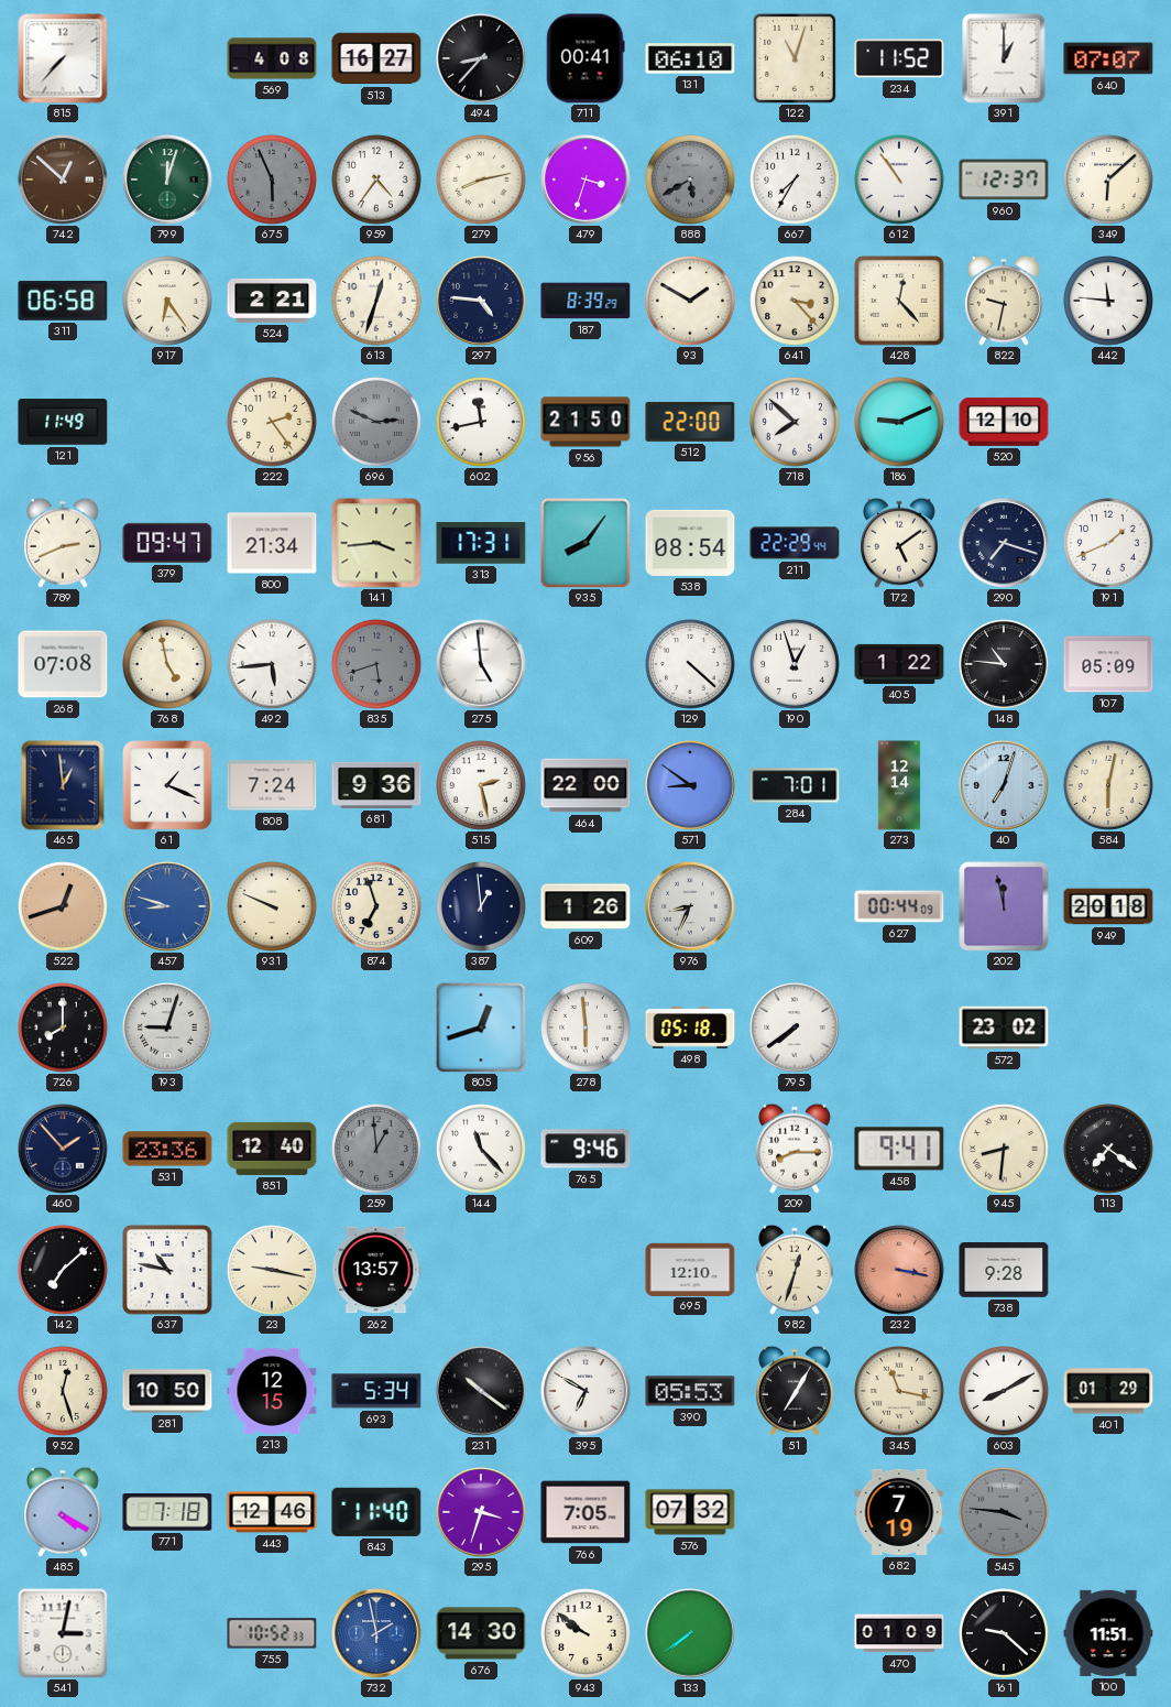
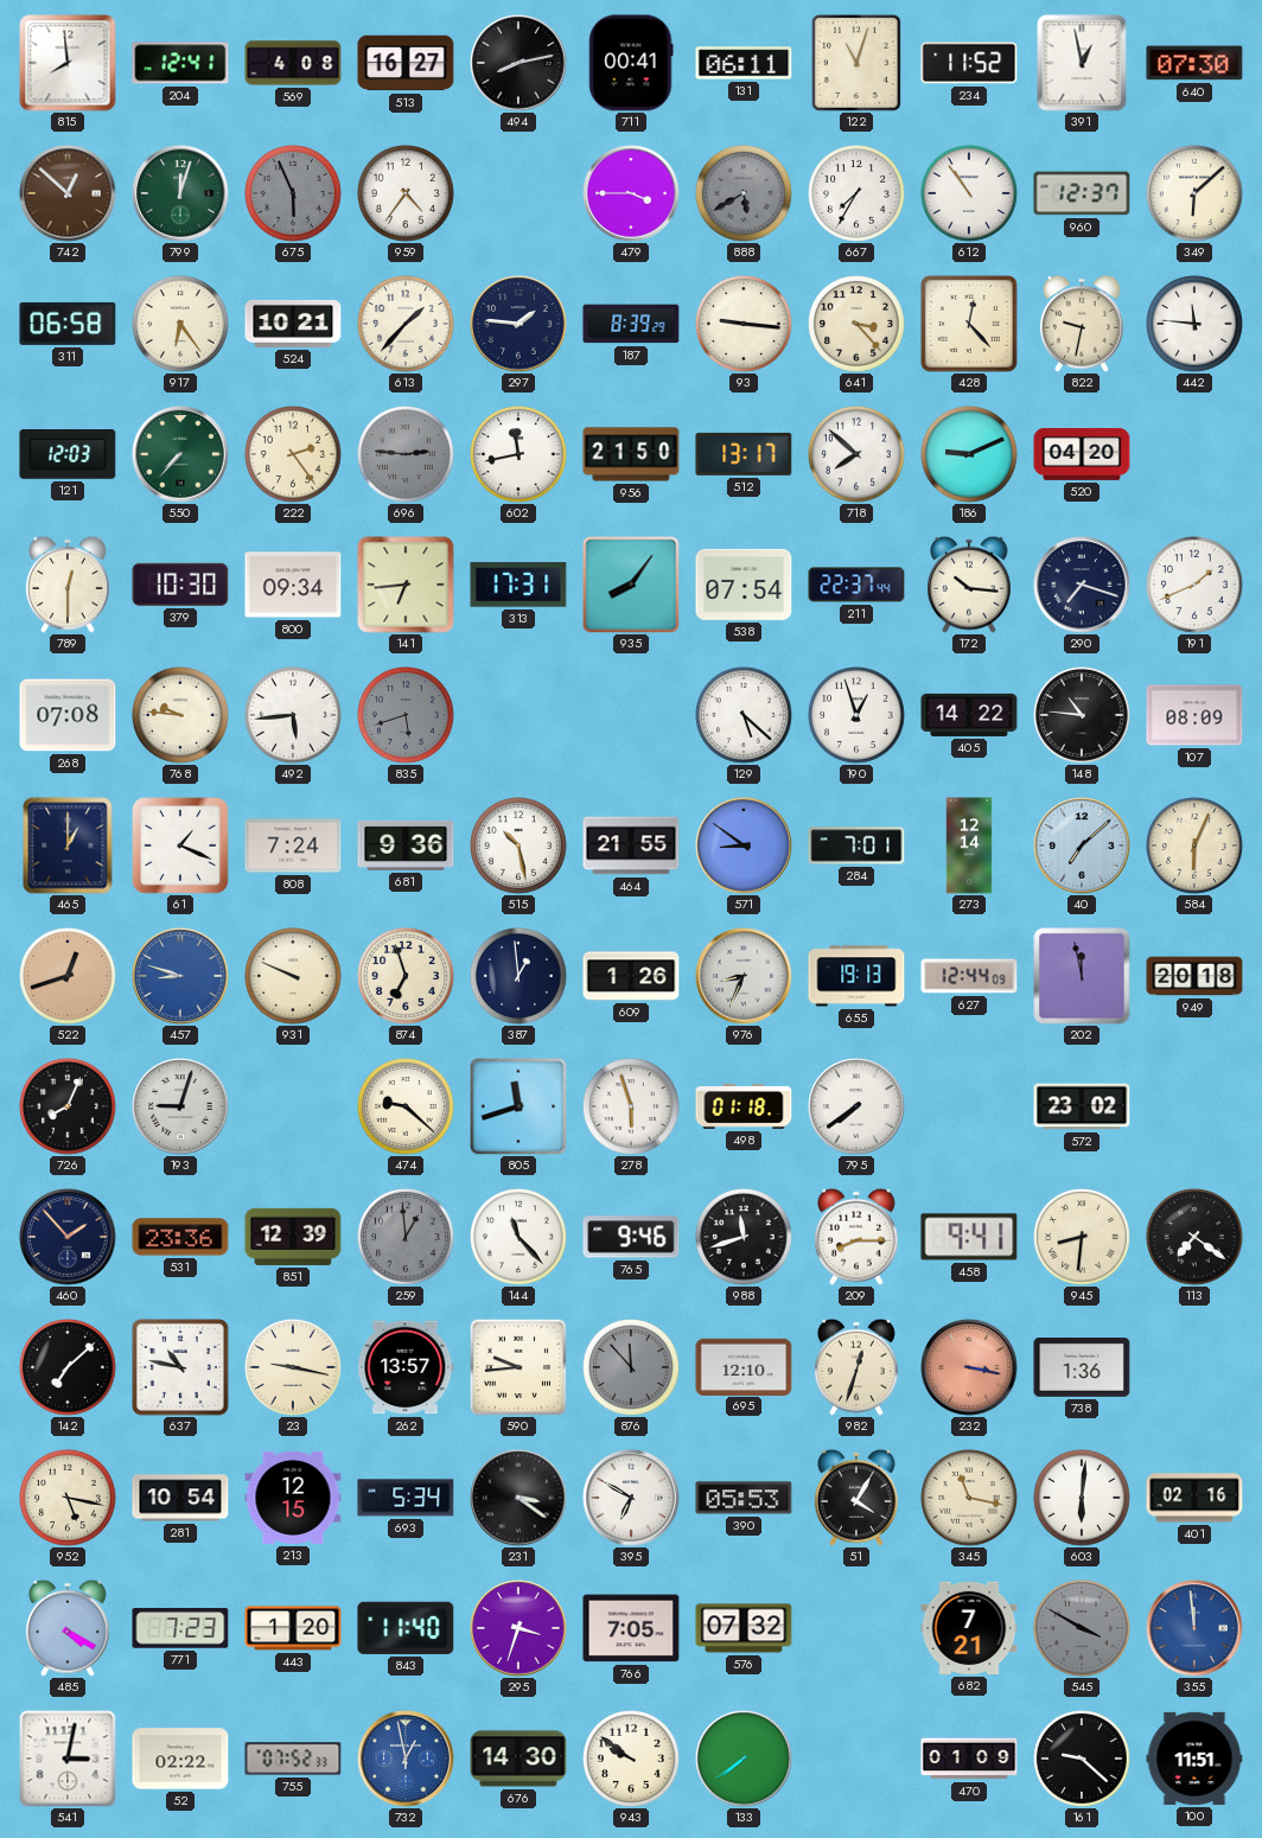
815: 7:37 -> 7:59 (68, 63)
204: none -> 12:41 (180, 63)
494: 8:37 -> 8:13 (518, 63)
131: 06:10 -> 06:11 (744, 63)
391: 1:00 -> 12:58 (1082, 63)
640: 07:07 -> 07:30 (1194, 63)
279: 8:13 -> none (482, 181)
479: 3:33 -> 3:45 (631, 193)
524: 2:21 -> 10:21 (293, 324)
613: 12:33 -> 1:37 (407, 325)
297: 4:46 -> 1:46 (518, 324)
93: 1:50 -> 9:16 (745, 325)
121: 11:49 -> 12:03 (68, 455)
550: none -> 7:37 (180, 454)
696: 2:49 -> 2:46 (407, 455)
512: 22:00 -> 13:17 (744, 454)
520: 12:10 -> 04:20 (1082, 454)
789: 2:41 -> 12:30 (68, 585)
379: 09:47 -> 10:30 (180, 585)
800: 21:34 -> 09:34 (293, 585)
141: 3:44 -> 6:44 (406, 585)
538: 08:54 -> 07:54 (744, 585)
211: 22:29 -> 22:37 (856, 585)
172: 5:09 -> 10:16 (969, 585)
768: 4:58 -> 9:46 (181, 716)
275: 4:59 -> none (481, 664)
129: 4:22 -> 5:22 (745, 716)
405: 1:22 -> 14:22 (969, 715)
107: 05:09 -> 08:09 (1194, 715)
465: 12:59 -> 1:00 (68, 845)
515: 2:28 -> 10:28 (520, 847)
464: 22:00 -> 21:55 (631, 845)
40: 7:03 -> 7:08 (1082, 845)
584: 6:02 -> 6:04 (1196, 847)
655: none -> 19:13 (856, 976)
627: 00:44 -> 12:44 (969, 976)
726: 8:00 -> 8:04 (69, 1108)
474: none -> 9:22 (407, 1108)
805: 12:42 -> 11:42 (518, 1106)
278: 5:59 -> 5:57 (632, 1108)
498: 05:18 -> 01:18 (744, 1106)
851: 12:40 -> 12:39 (293, 1237)
988: none -> 11:42 (745, 1238)
590: none -> 9:44 (518, 1367)
876: none -> 11:53 (632, 1368)
738: 9:28 -> 1:36 (1082, 1368)
952: 12:27 -> 5:17 (69, 1499)
281: 10:50 -> 10:54 (180, 1498)
231: 10:21 -> 3:21 (518, 1498)
51: 7:05 -> 4:05 (856, 1498)
603: 8:10 -> 6:01 (1083, 1499)
401: 01:29 -> 02:16 (1194, 1498)
771: 7:18 -> 7:23 (180, 1629)
443: 12:46 -> 1:20 (293, 1628)
682: 7:19 -> 7:21 (969, 1628)
545: 3:46 -> 3:50 (1083, 1629)
355: none -> 11:59 (1194, 1628)
52: none -> 02:22 (180, 1759)
755: 10:52 -> 07:52 (293, 1759)
732: 1:58 -> 12:58 (406, 1759)
